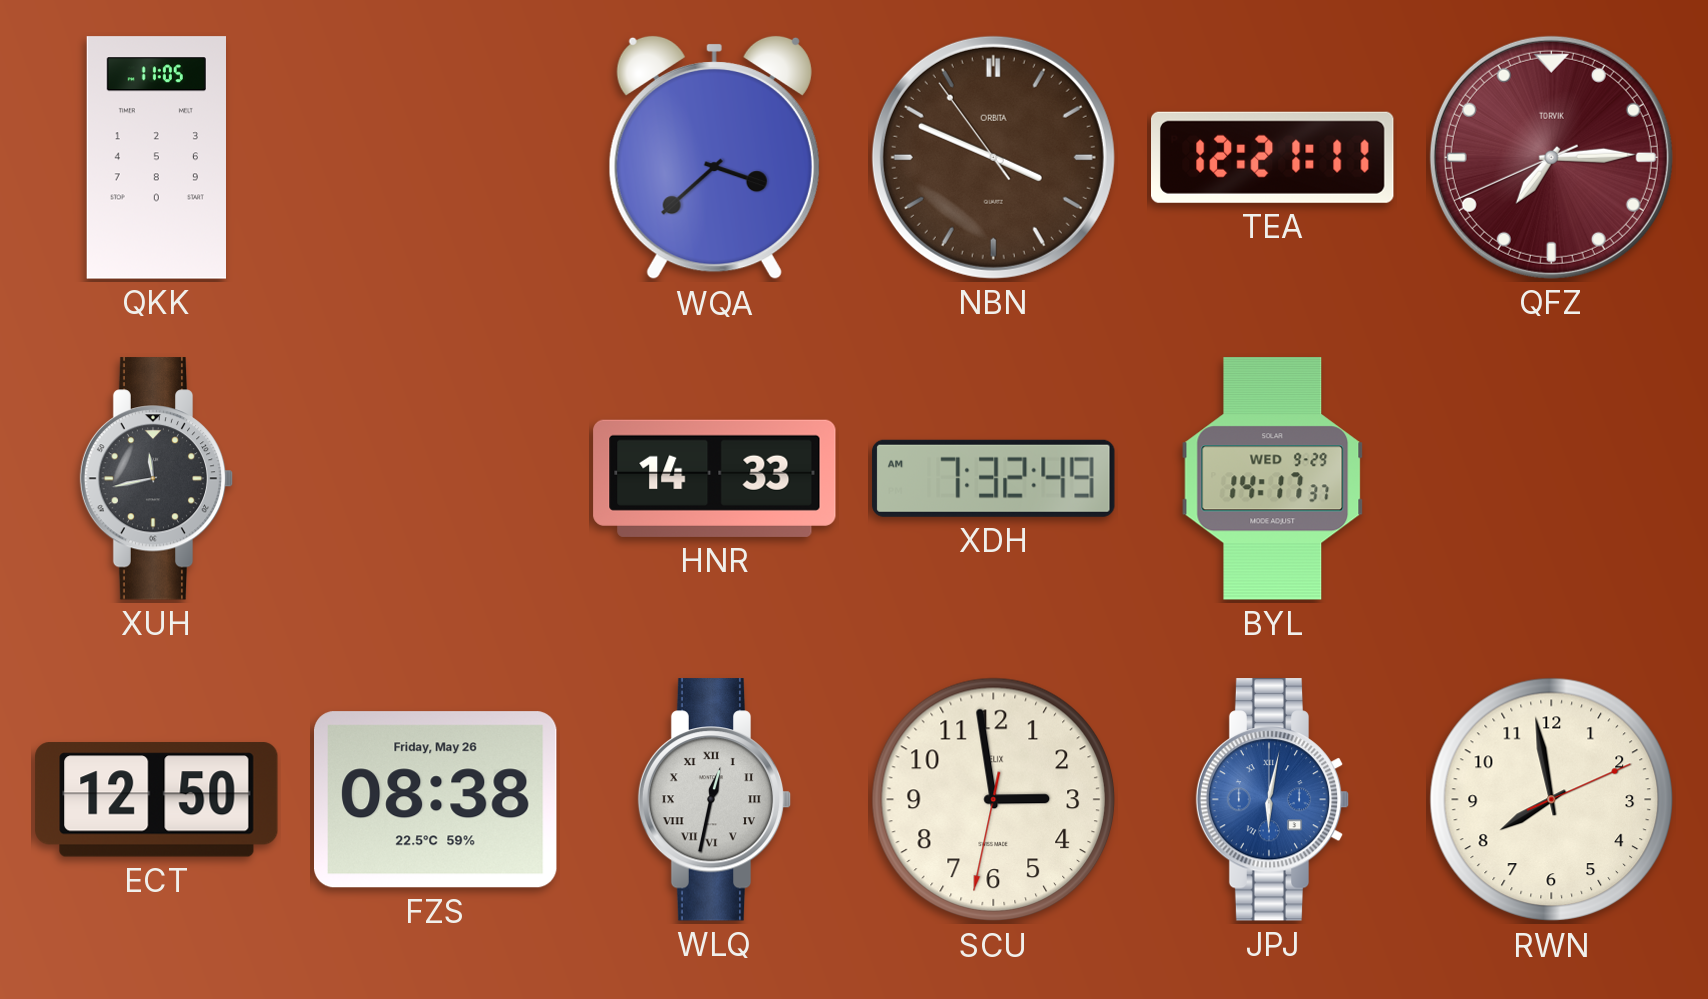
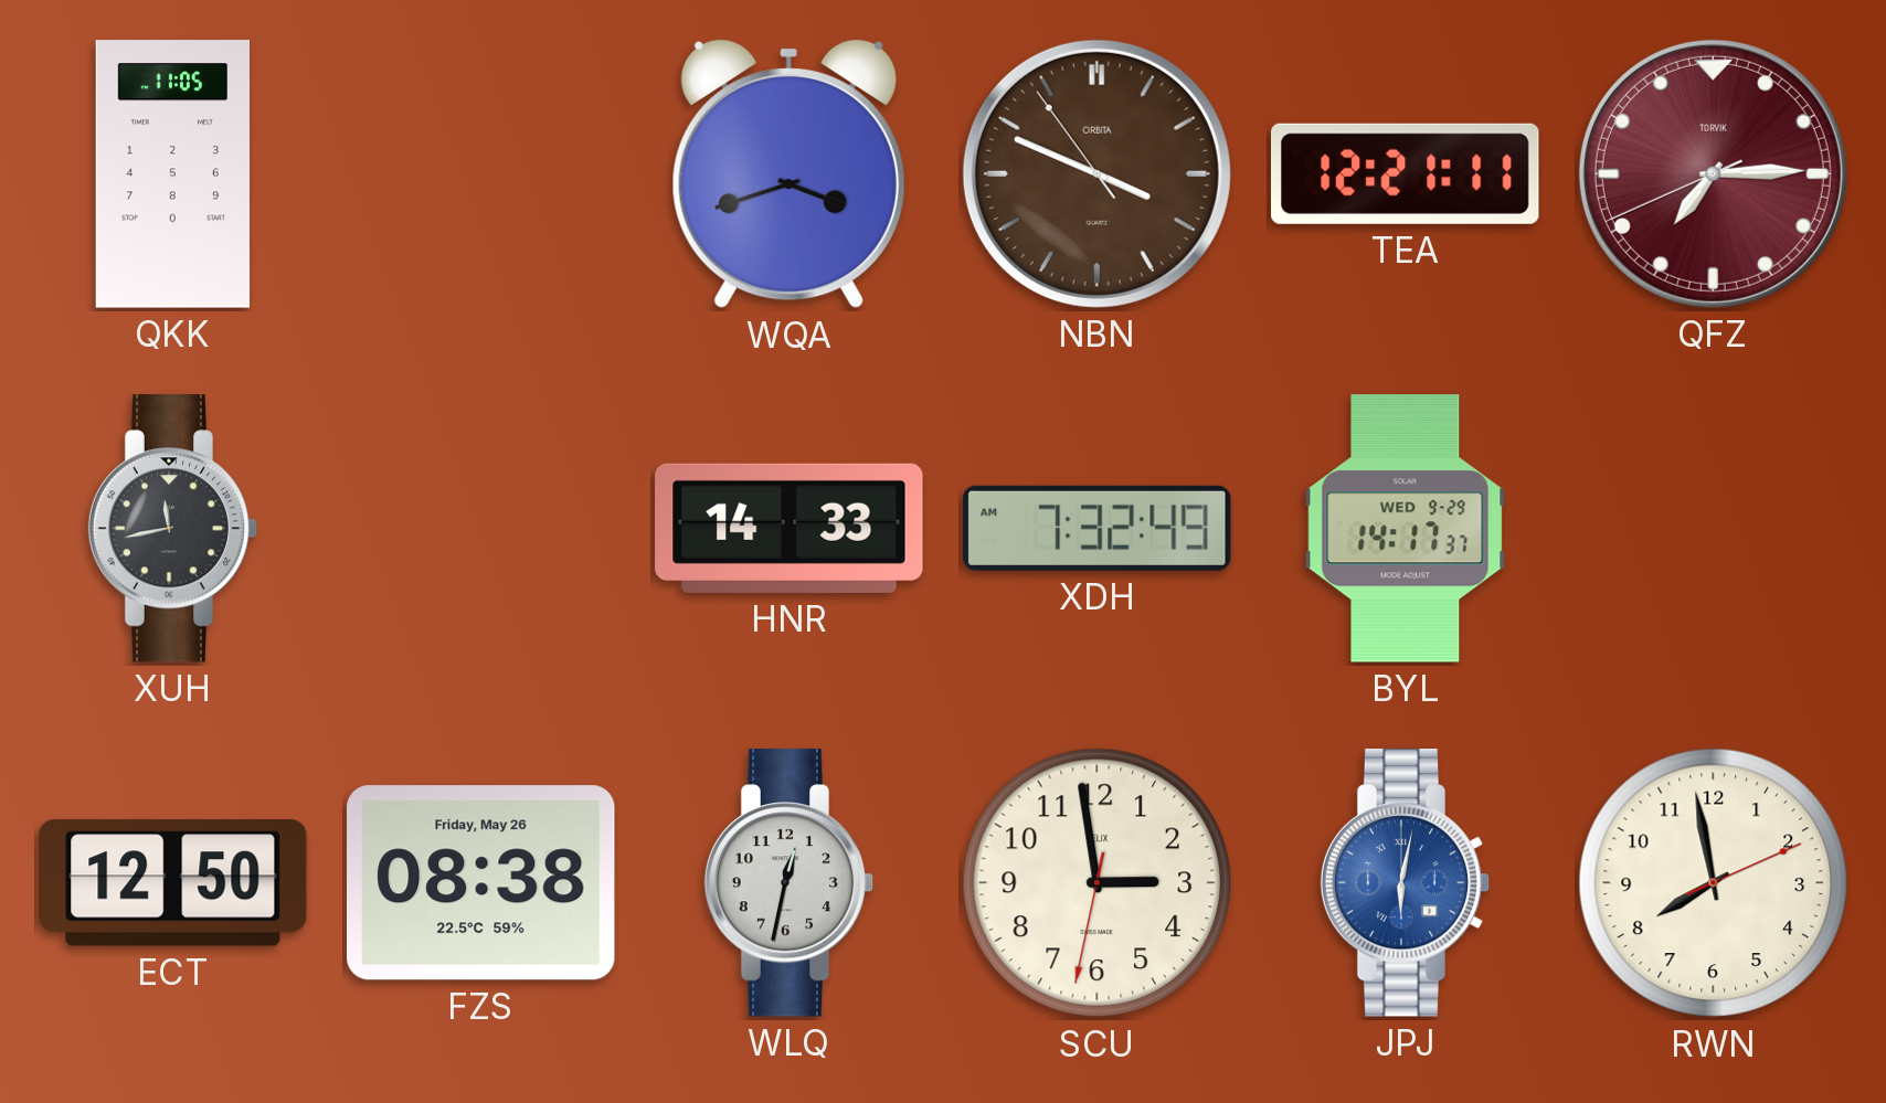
WQA: 3:38 -> 3:42 (788, 174)
WLQ numerals: Roman -> Arabic (790, 883)
